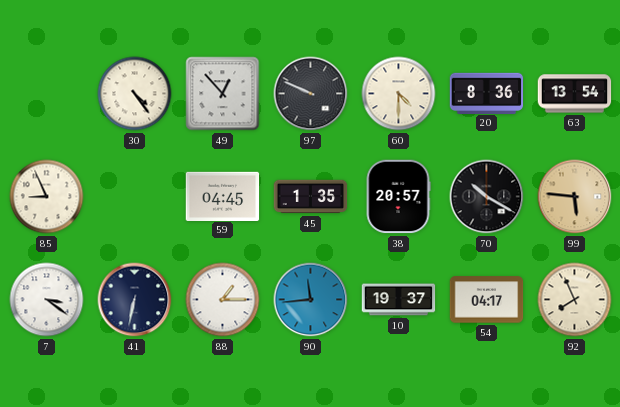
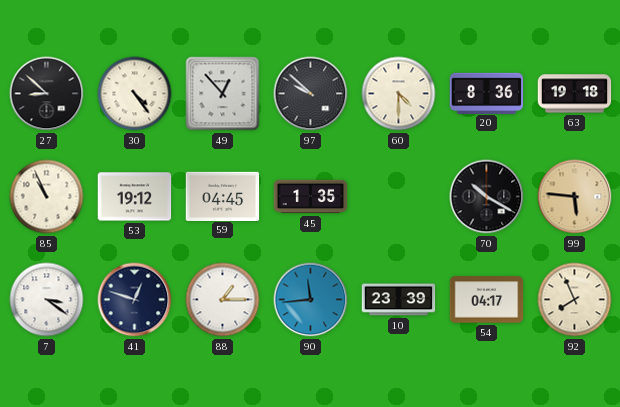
27: none -> 8:52 (47, 94)
97: 9:49 -> 9:52 (311, 94)
63: 13:54 -> 19:18 (575, 94)
85: 8:56 -> 10:56 (47, 197)
53: none -> 19:12 (135, 197)
38: 20:57 -> none (398, 197)
41: 6:32 -> 12:48 (135, 300)
10: 19:37 -> 23:39 (399, 300)
